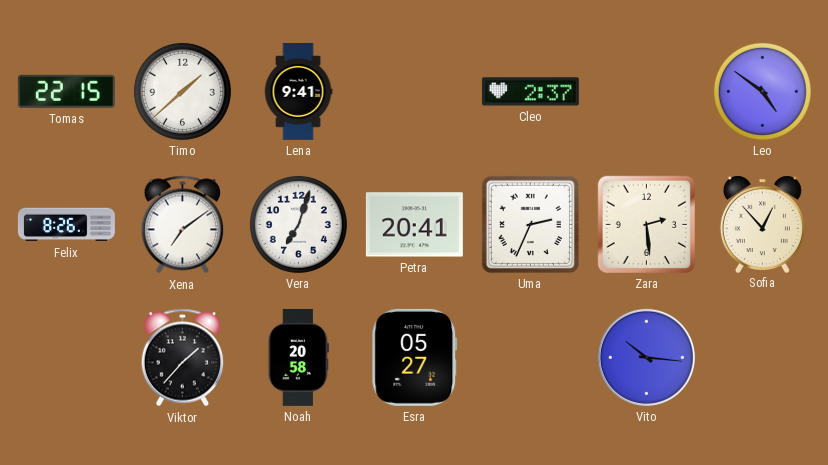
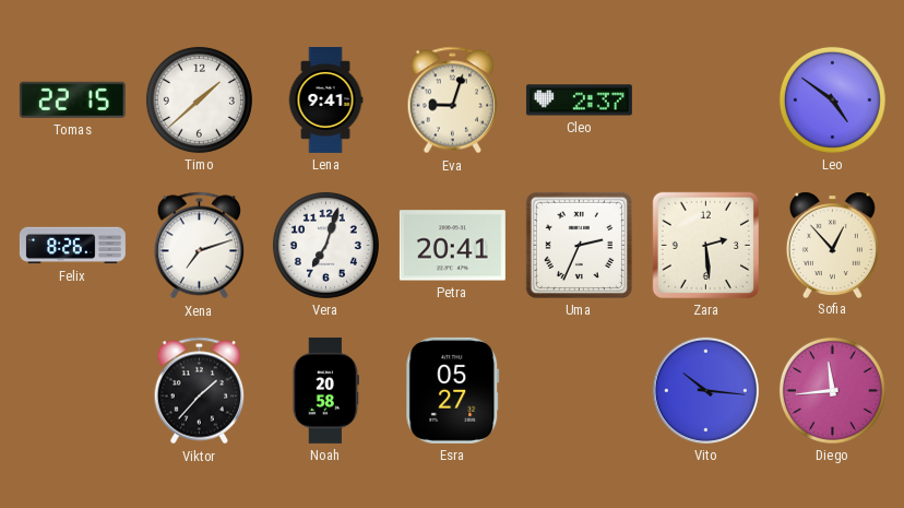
Eva: none -> 9:03 (453, 101)
Xena: 7:09 -> 7:12 (200, 246)
Diego: none -> 11:44 (832, 390)
